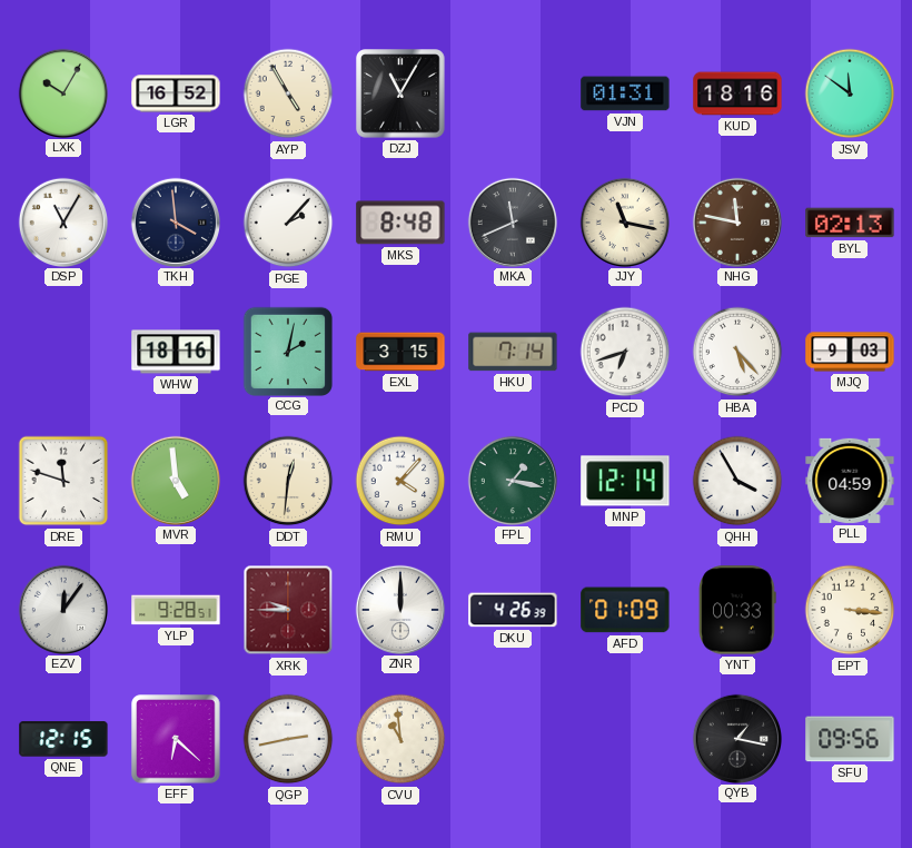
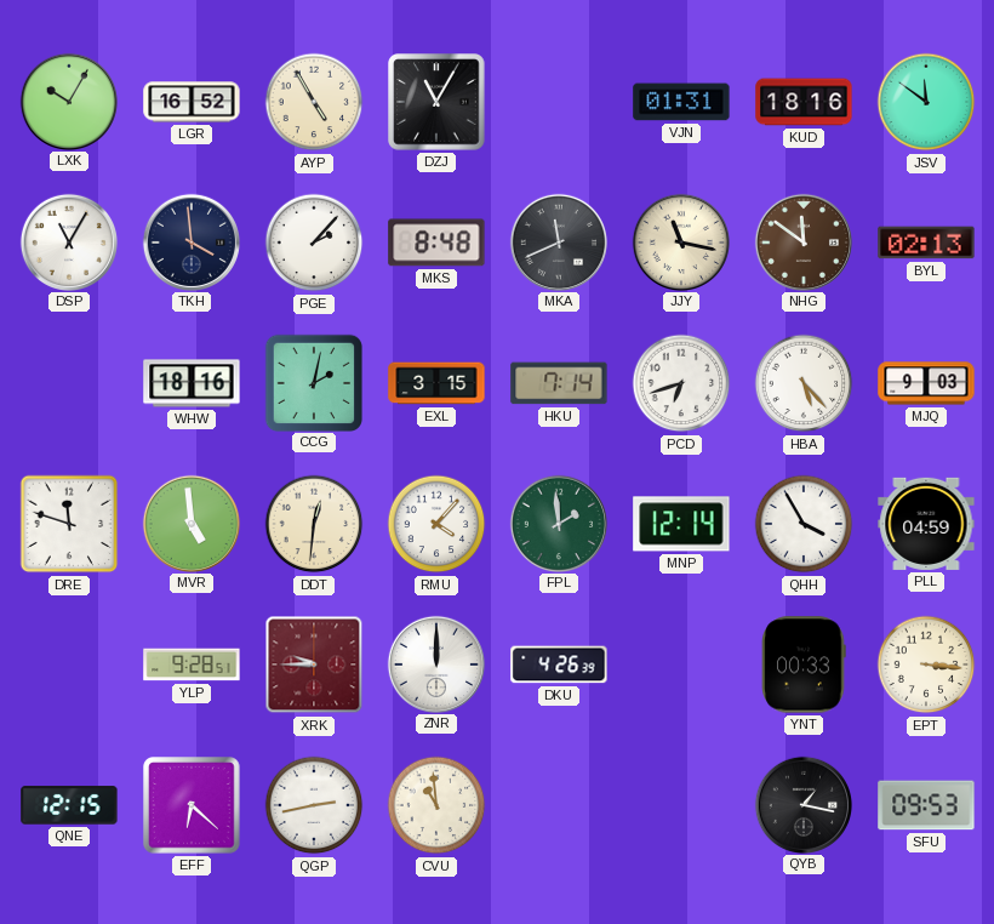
NHG: 11:47 -> 11:51 (802, 241)
FPL: 1:17 -> 1:59 (558, 523)
EZV: 12:06 -> none (62, 609)
AFD: 01:09 -> none (625, 610)
SFU: 09:56 -> 09:53 (926, 805)
